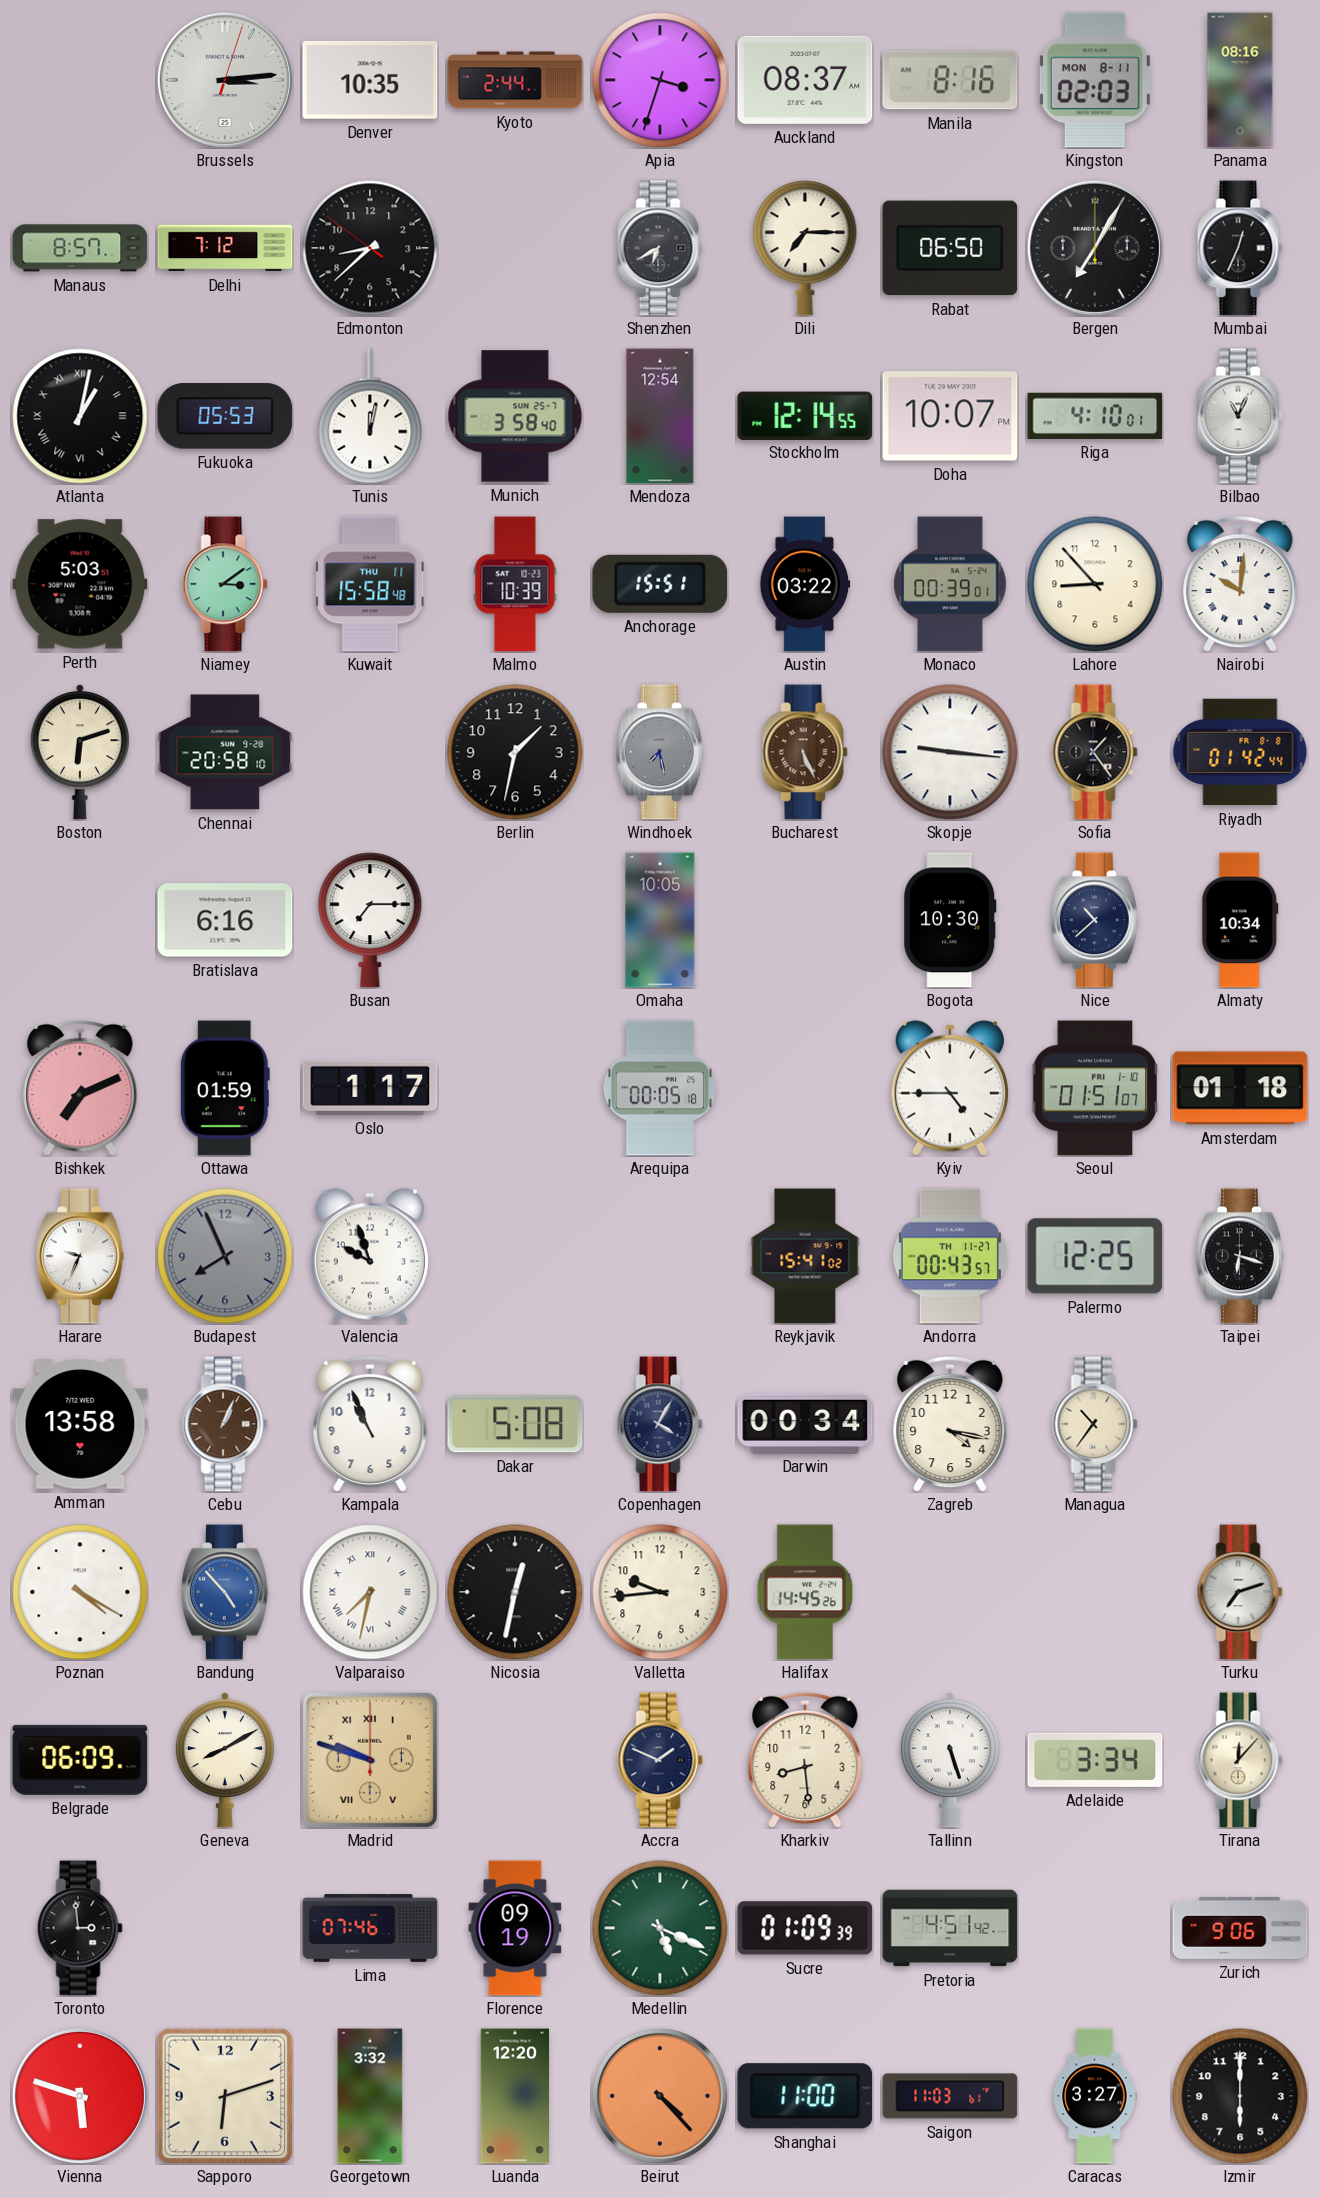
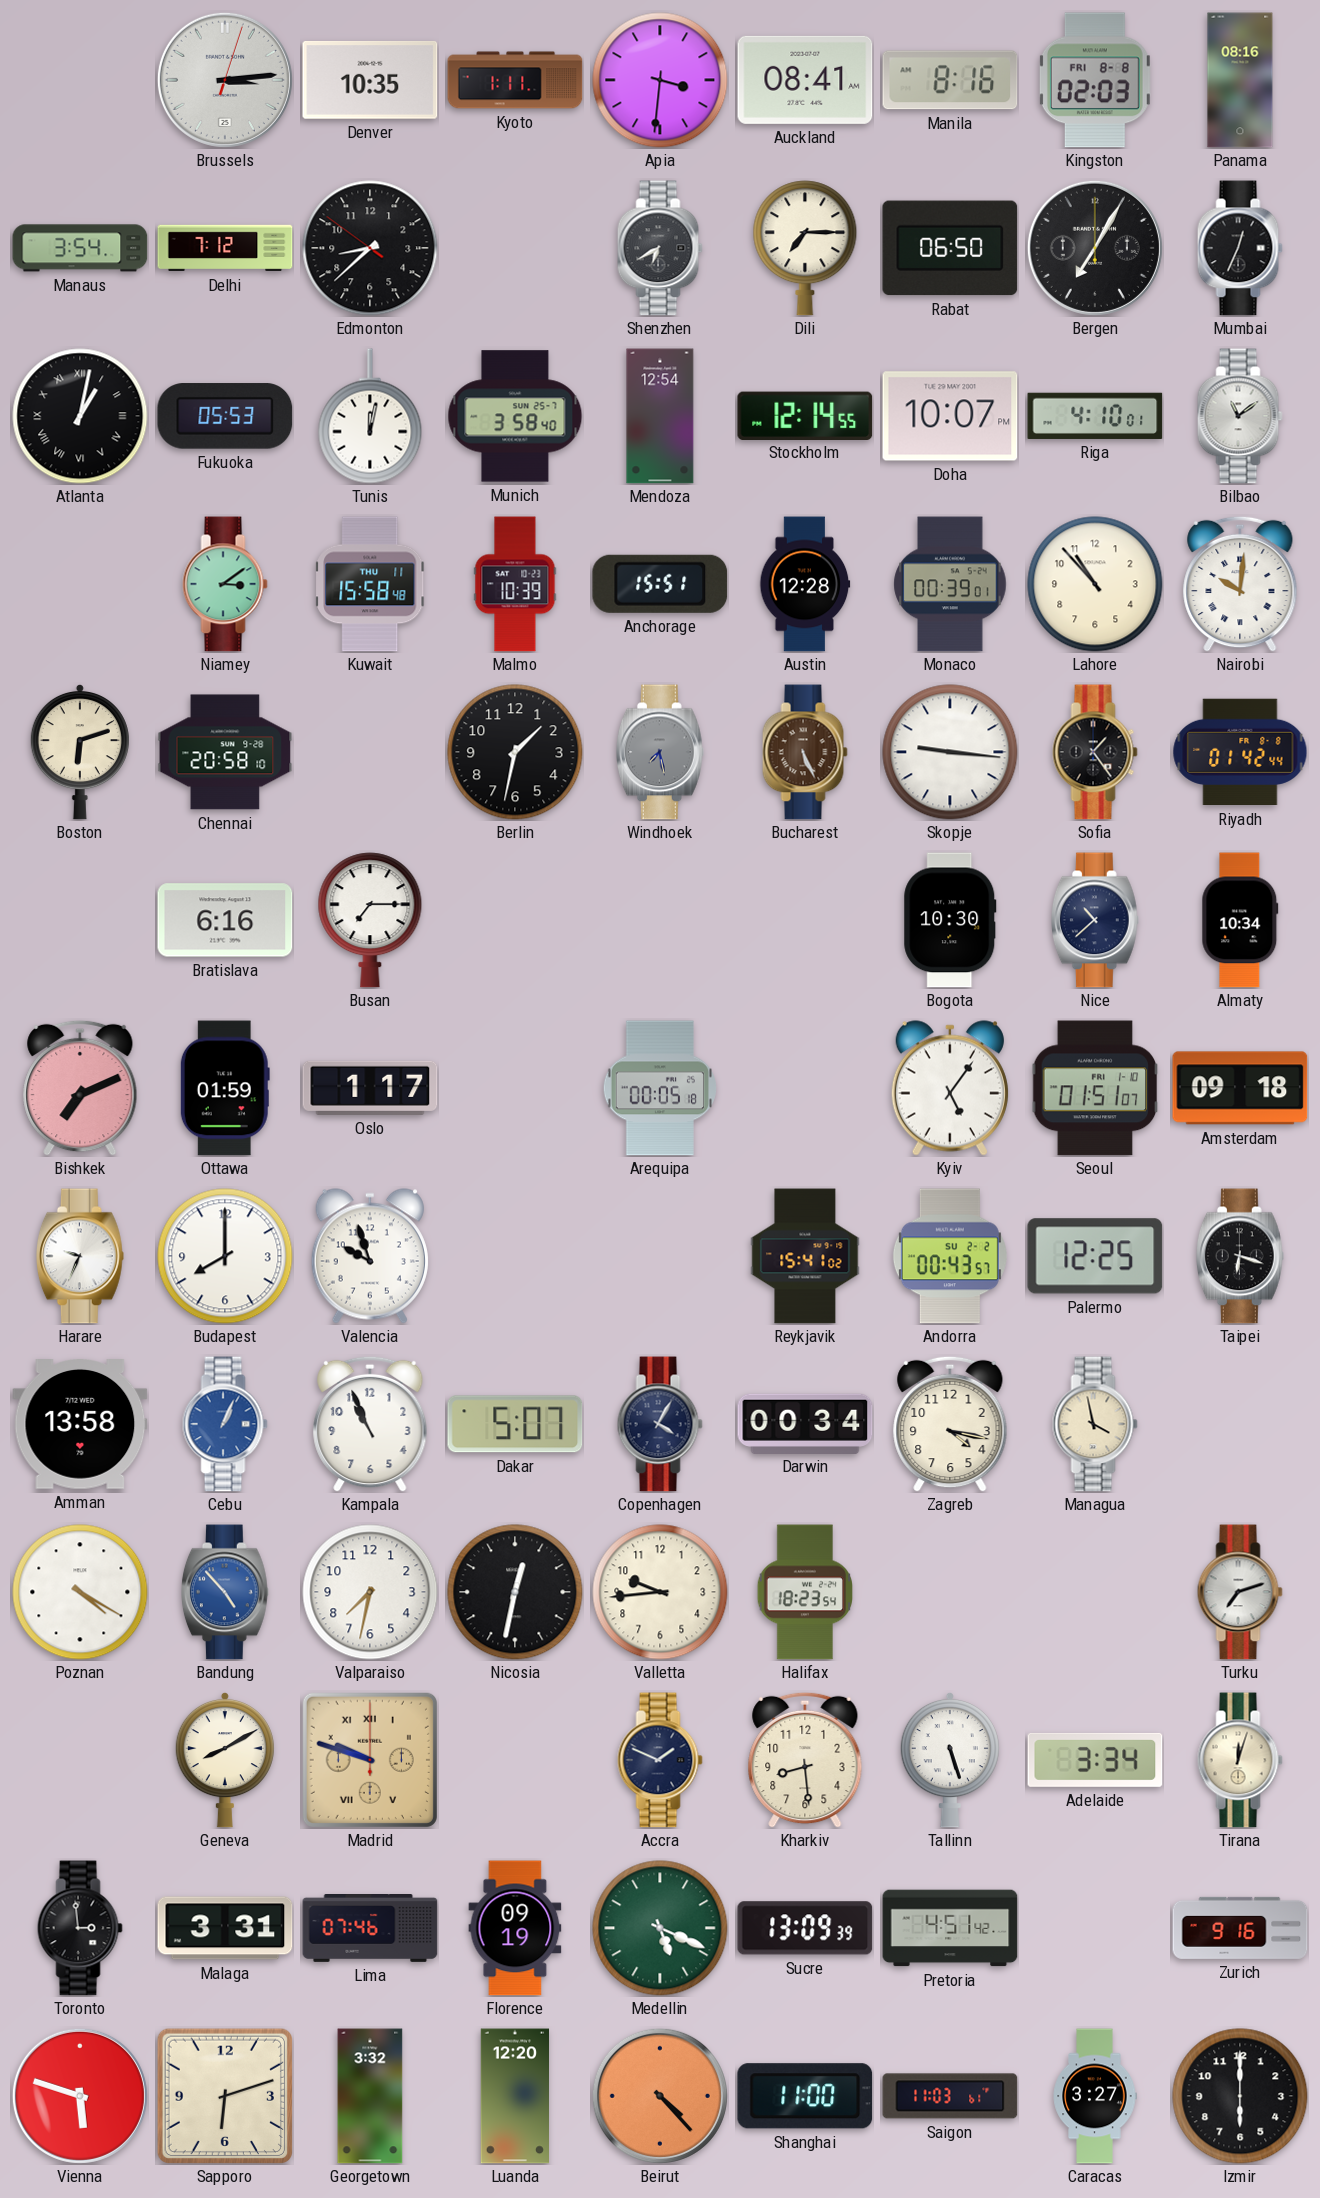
Kyoto: 2:44 -> 1:11 (515, 80)
Apia: 3:33 -> 3:31 (660, 80)
Auckland: 08:37 -> 08:41 (805, 80)
Kingston date: MON 8-11 -> FRI 8-8 (1095, 80)
Manaus: 8:57 -> 3:54 (80, 248)
Bilbao: 11:04 -> 11:09 (1240, 416)
Perth: 5:03 -> none (80, 584)
Austin: 03:22 -> 12:28 (805, 584)
Lahore: 8:53 -> 10:53 (1095, 584)
Omaha: 10:05 -> none (660, 920)
Kyiv: 4:45 -> 5:06 (950, 1088)
Amsterdam: 01:18 -> 09:18 (1240, 1088)
Budapest: 7:56 -> 8:00 (225, 1256)
Budapest dial: grey -> white (225, 1256)
Andorra date: TH 11-27 -> SU 2-2 (950, 1256)
Cebu dial: brown -> blue (225, 1424)
Dakar: 5:08 -> 5:07 (515, 1424)
Managua: 10:36 -> 3:58 (1095, 1424)
Valparaiso numerals: Roman -> Arabic (370, 1592)
Halifax: 14:45 -> 18:23 (804, 1592)
Belgrade: 06:09 -> none (80, 1760)
Tirana: 12:07 -> 12:03 (1240, 1760)
Malaga: none -> 3:31 (225, 1928)
Sucre: 01:09 -> 13:09 (805, 1928)
Zurich: 9:06 -> 9:16 (1240, 1928)
